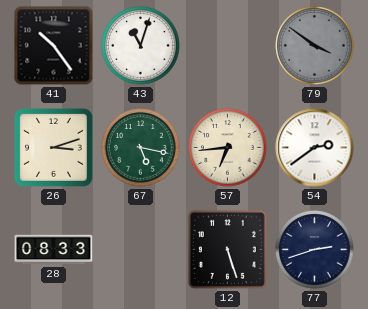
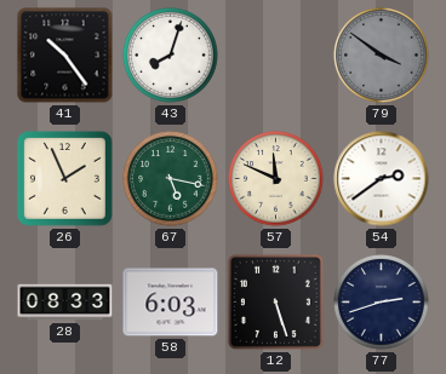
43: 11:03 -> 8:03 (171, 56)
26: 3:12 -> 1:56 (65, 179)
57: 6:44 -> 11:49 (276, 179)
58: none -> 6:03 (171, 303)
